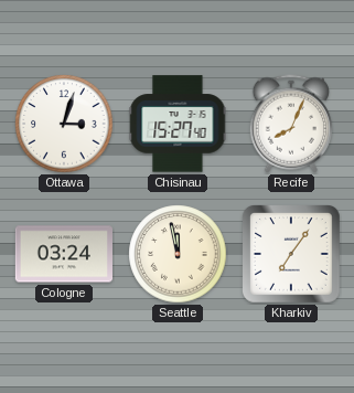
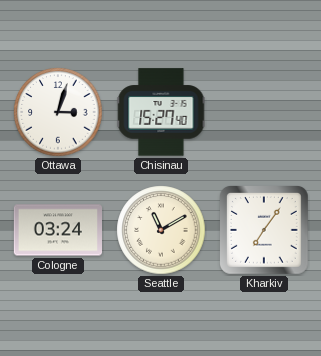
Recife: 8:04 -> none (290, 124)
Seattle: 11:58 -> 11:10 (161, 230)
